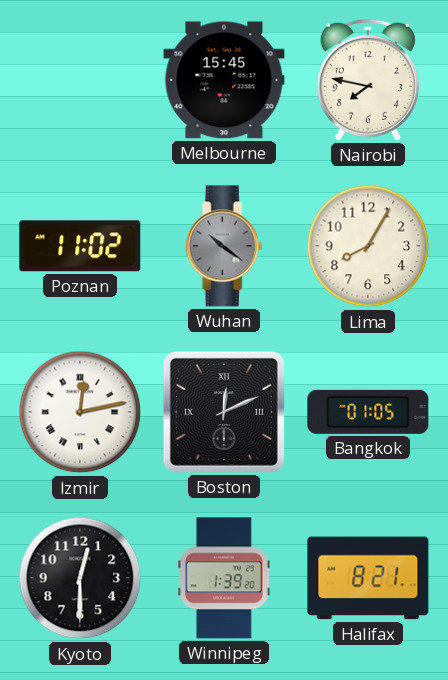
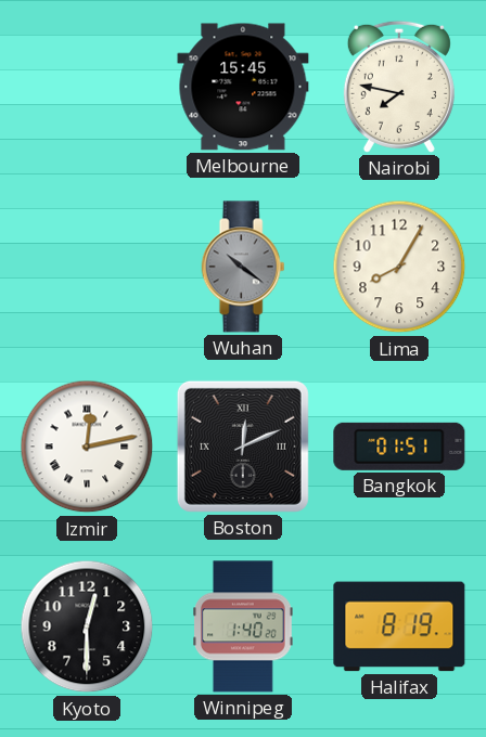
Poznan: 11:02 -> none (80, 246)
Bangkok: 01:05 -> 01:51 (399, 447)
Winnipeg: 1:39 -> 1:40 (244, 626)
Halifax: 8:21 -> 8:19 (399, 626)
